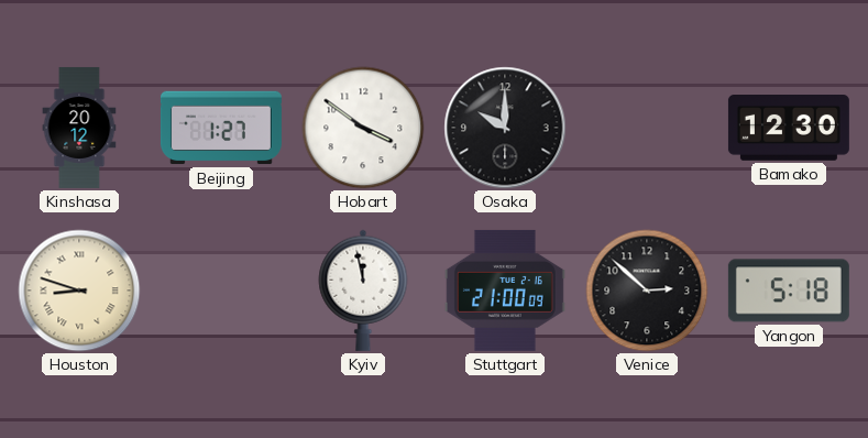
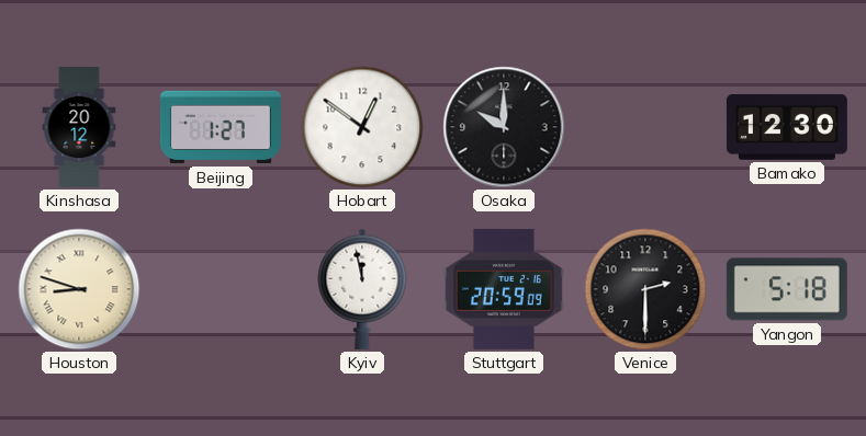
Hobart: 3:51 -> 12:51 (362, 127)
Stuttgart: 21:00 -> 20:59 (504, 289)
Venice: 2:52 -> 2:30 (645, 289)
